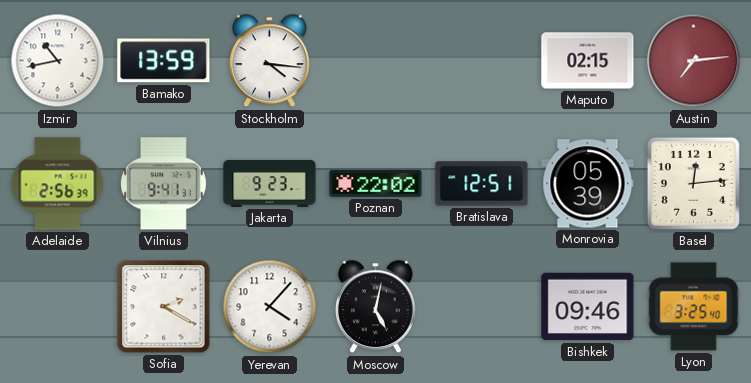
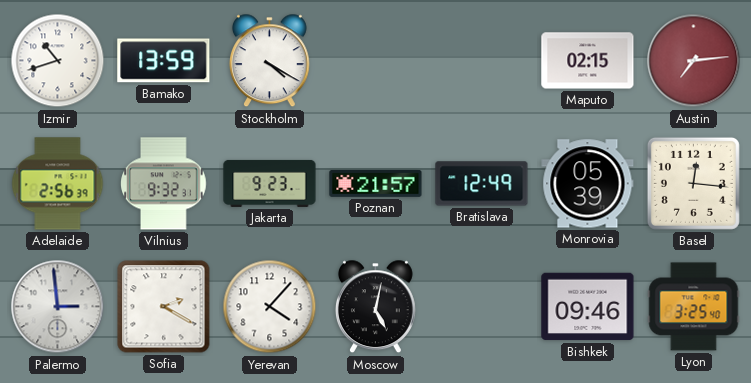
Izmir: 10:43 -> 10:42 (58, 61)
Stockholm: 4:16 -> 4:20 (269, 61)
Vilnius: 9:41 -> 9:32 (164, 184)
Poznan: 22:02 -> 21:57 (376, 183)
Bratislava: 12:51 -> 12:49 (482, 184)
Basel: 12:14 -> 12:16 (693, 183)
Palermo: none -> 2:59 (58, 307)
